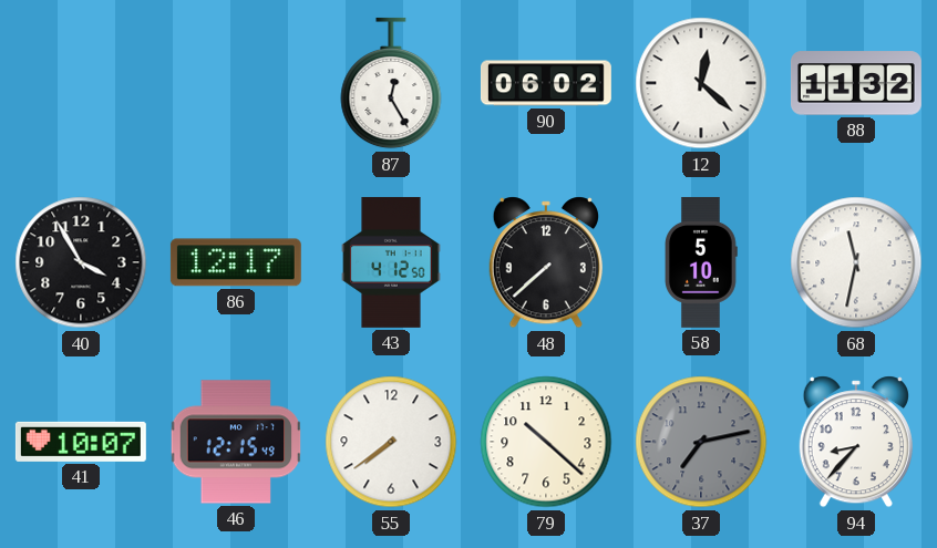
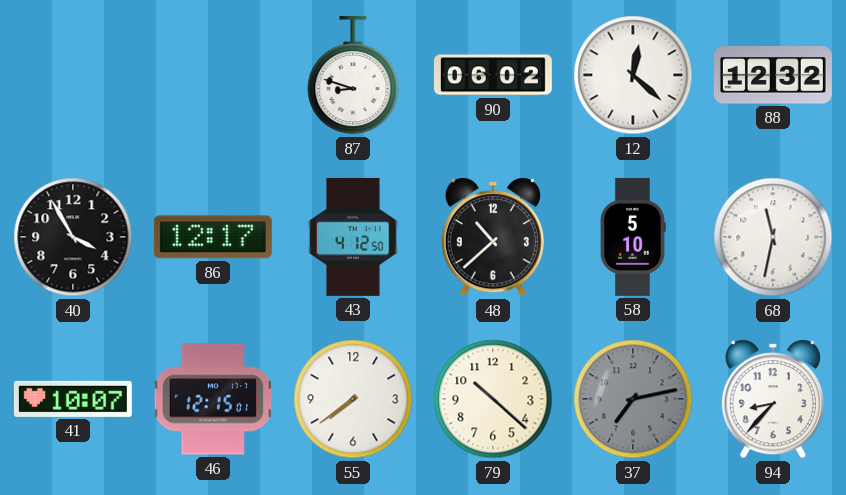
87: 12:25 -> 8:48 (353, 75)
88: 11:32 -> 12:32 (773, 75)
48: 7:38 -> 10:38 (493, 237)
46: 12:15:49 -> 12:15:01 (213, 399)
